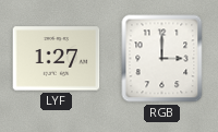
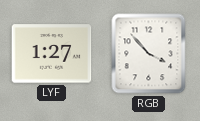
RGB: 3:00 -> 3:53 (149, 54)
